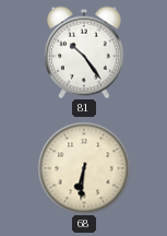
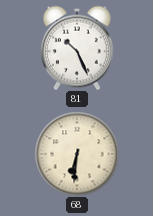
81: 10:24 -> 10:26 (77, 48)
